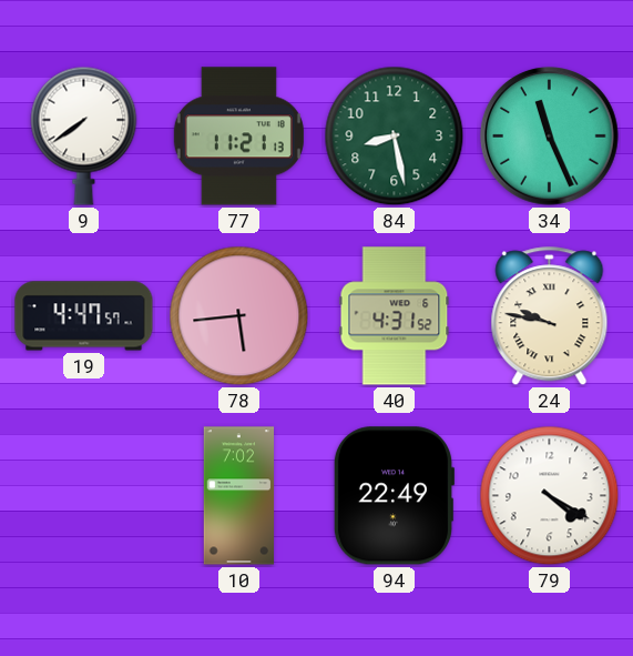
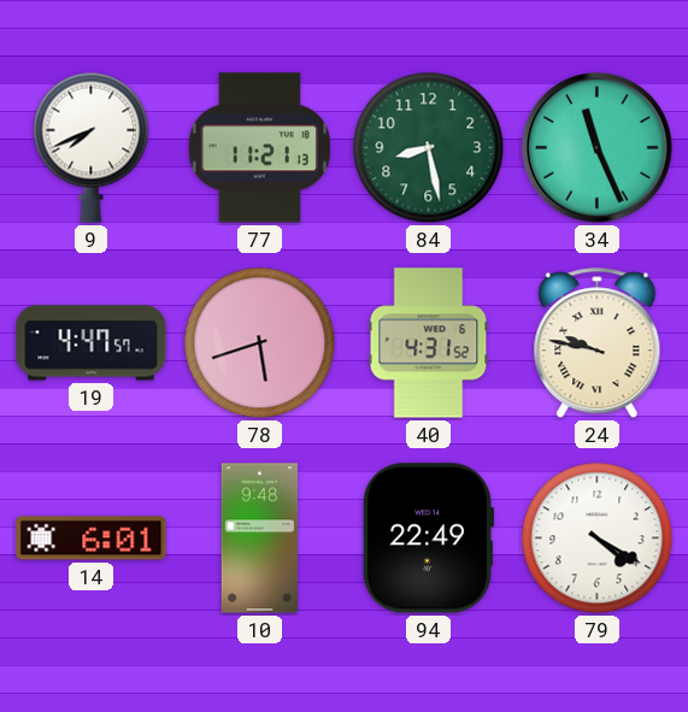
9: 7:39 -> 7:41 (92, 147)
78: 5:44 -> 5:42 (260, 343)
14: none -> 6:01 (92, 539)
10: 7:02 -> 9:48 (260, 539)
